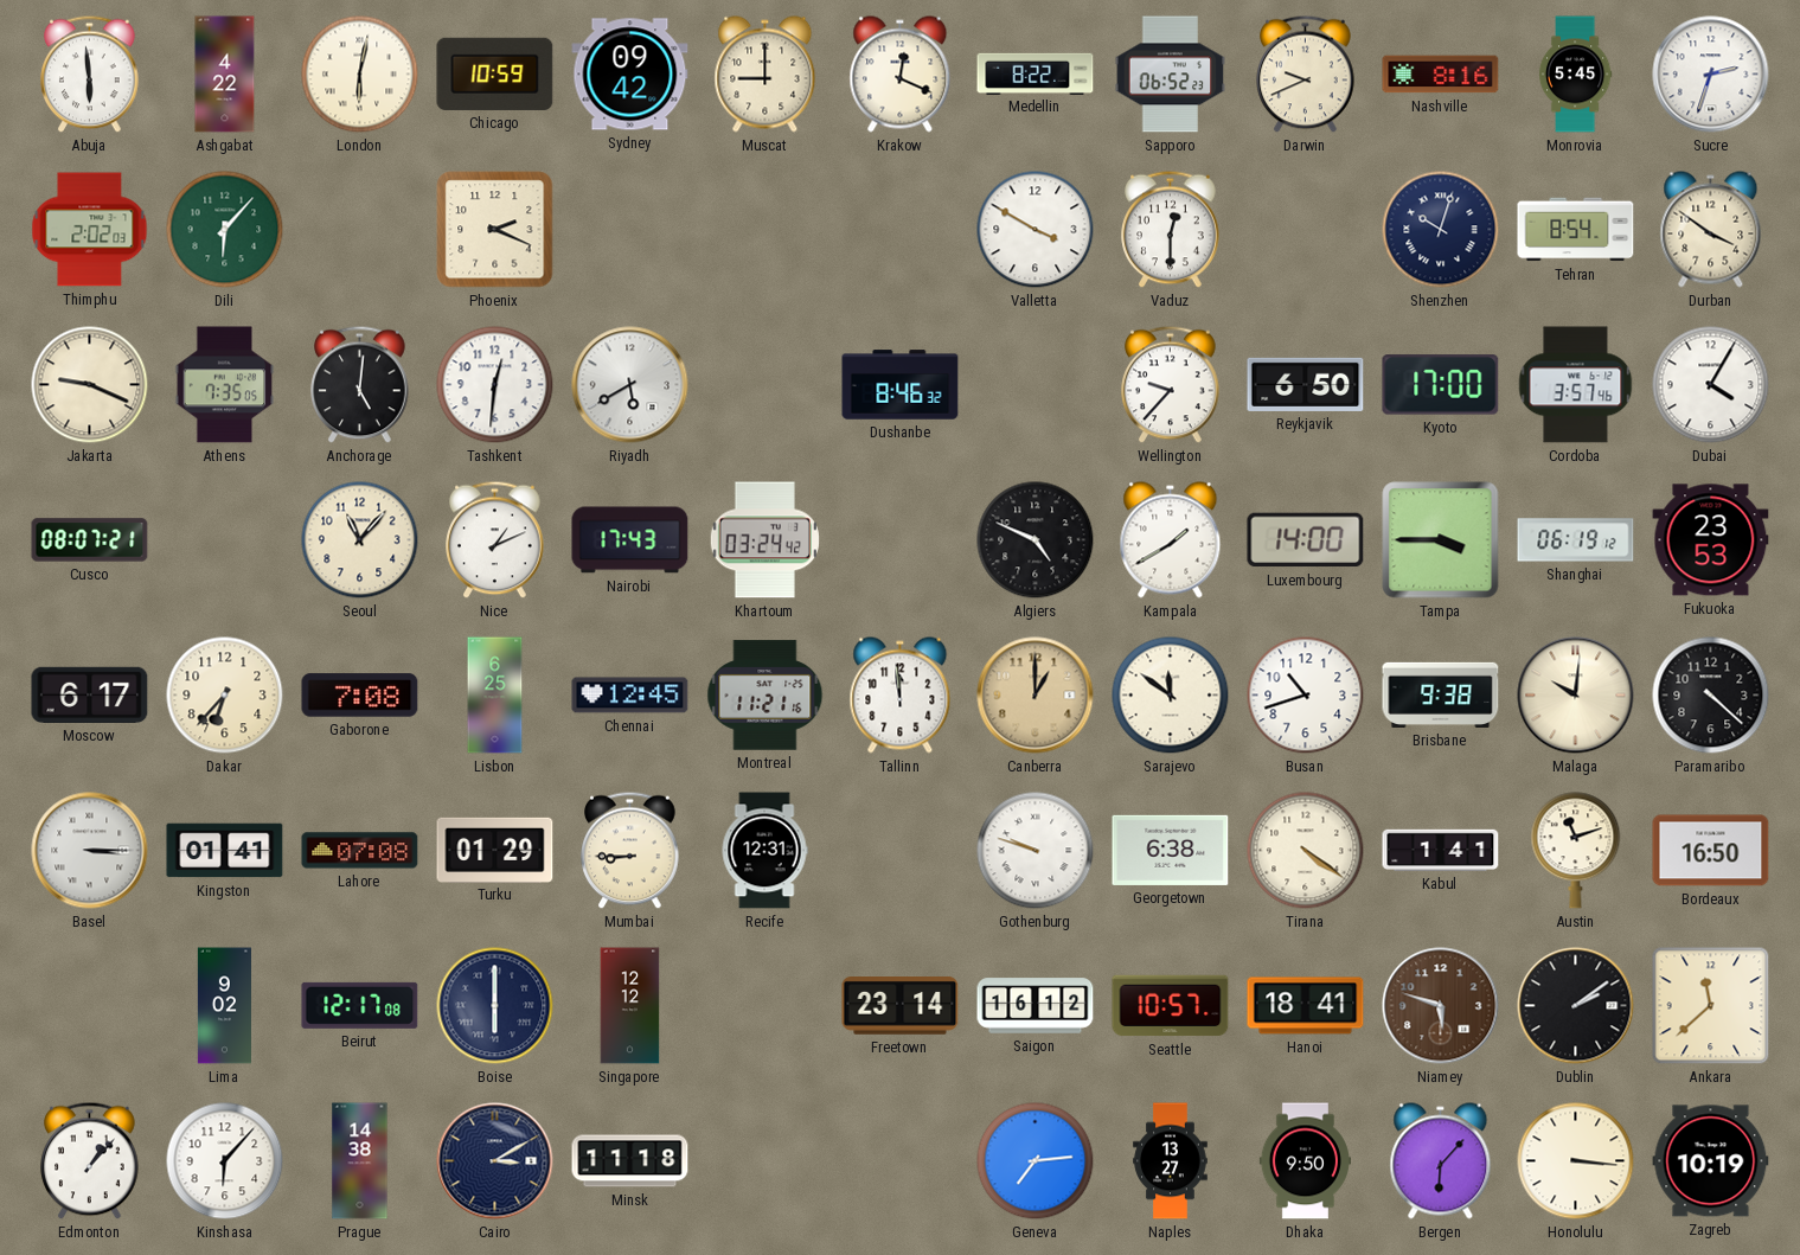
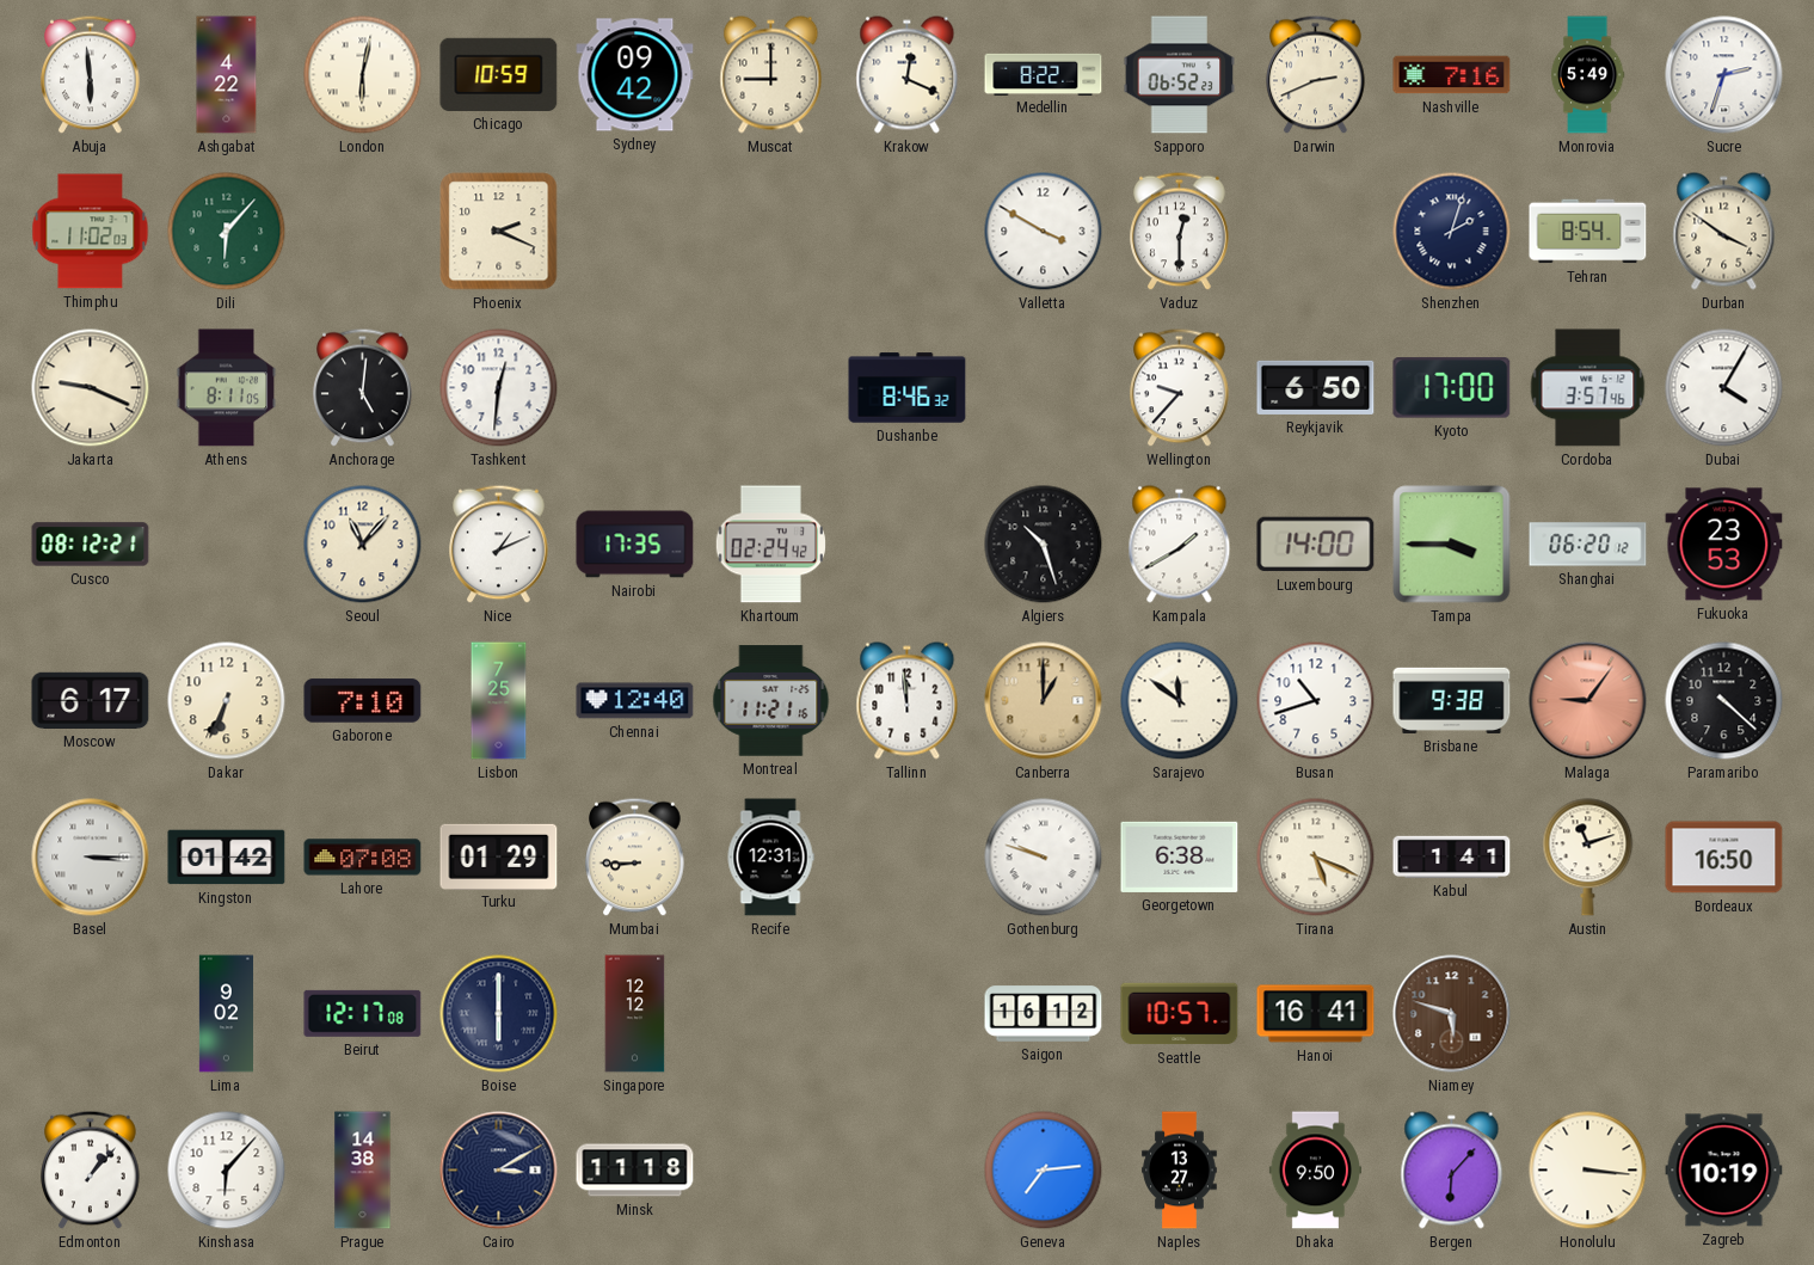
Darwin: 9:41 -> 2:41 (1316, 75)
Nashville: 8:16 -> 7:16 (1452, 75)
Monrovia: 5:45 -> 5:49 (1587, 75)
Thimphu: 2:02 -> 11:02 (91, 232)
Shenzhen: 10:03 -> 2:03 (1452, 232)
Athens: 7:35 -> 8:11 (227, 388)
Riyadh: 5:40 -> none (630, 385)
Cusco: 08:07 -> 08:12 (91, 545)
Nairobi: 17:43 -> 17:35 (635, 545)
Khartoum: 03:24 -> 02:24 (770, 545)
Algiers: 4:49 -> 10:27 (1044, 545)
Shanghai: 06:19 -> 06:20 (1588, 545)
Dakar: 6:37 -> 6:34 (227, 701)
Gaborone: 7:08 -> 7:10 (363, 701)
Lisbon: 6:25 -> 7:25 (499, 701)
Chennai: 12:45 -> 12:40 (635, 701)
Malaga: 10:01 -> 9:06 (1588, 701)
Malaga dial: cream -> salmon (1588, 701)
Kingston: 01:41 -> 01:42 (227, 858)
Tirana: 4:21 -> 5:19 (1316, 858)
Freetown: 23:14 -> none (901, 1006)
Hanoi: 18:41 -> 16:41 (1316, 1014)
Dublin: 2:09 -> none (1576, 1006)
Ankara: 11:38 -> none (1711, 1006)
